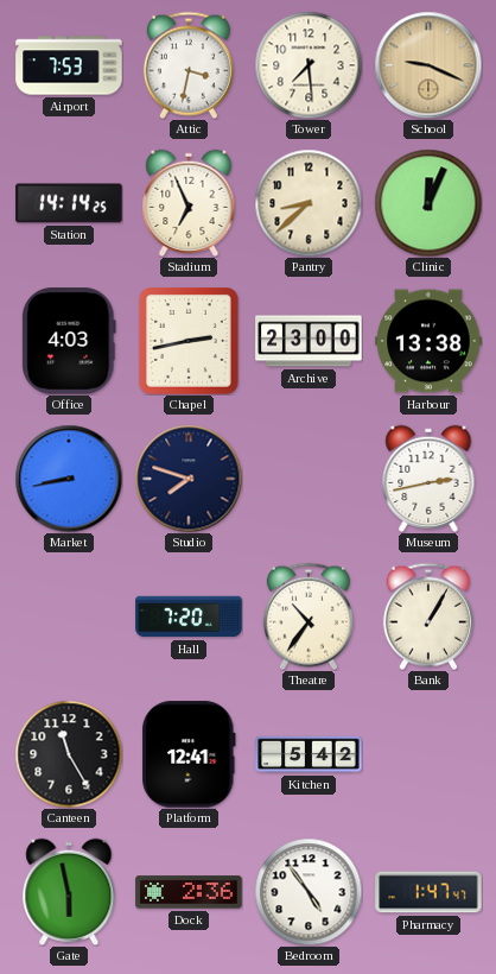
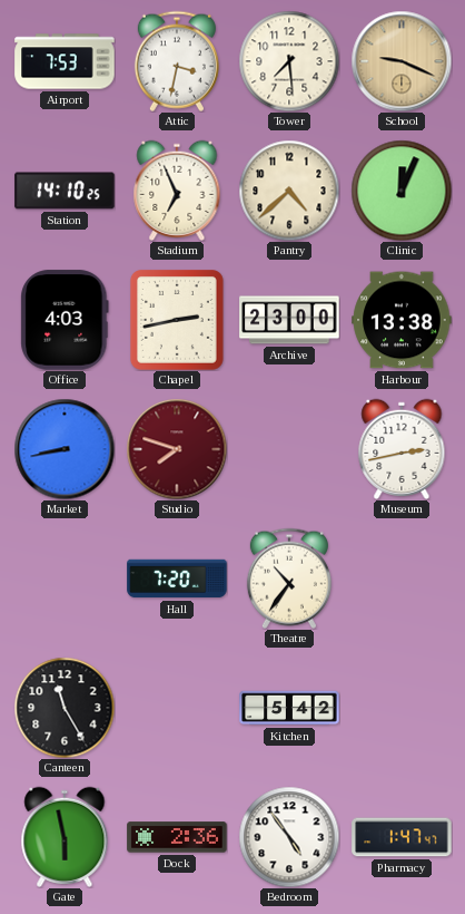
Station: 14:14 -> 14:10 (65, 191)
Pantry: 8:38 -> 4:38 (289, 191)
Studio dial: navy -> burgundy (177, 449)
Bank: 1:05 -> none (428, 616)
Platform: 12:41 -> none (189, 754)
